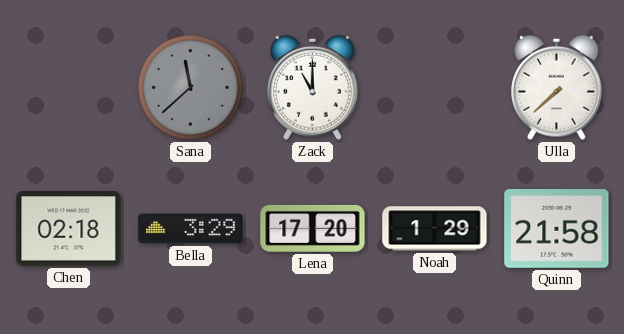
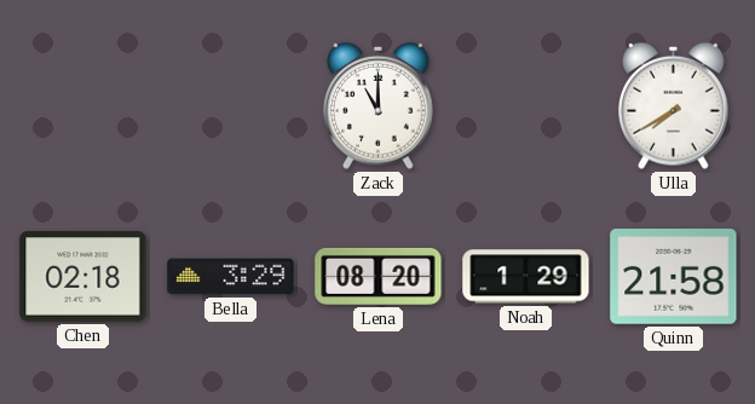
Sana: 11:38 -> none (190, 87)
Ulla: 7:38 -> 7:40 (674, 105)
Lena: 17:20 -> 08:20 (379, 276)
